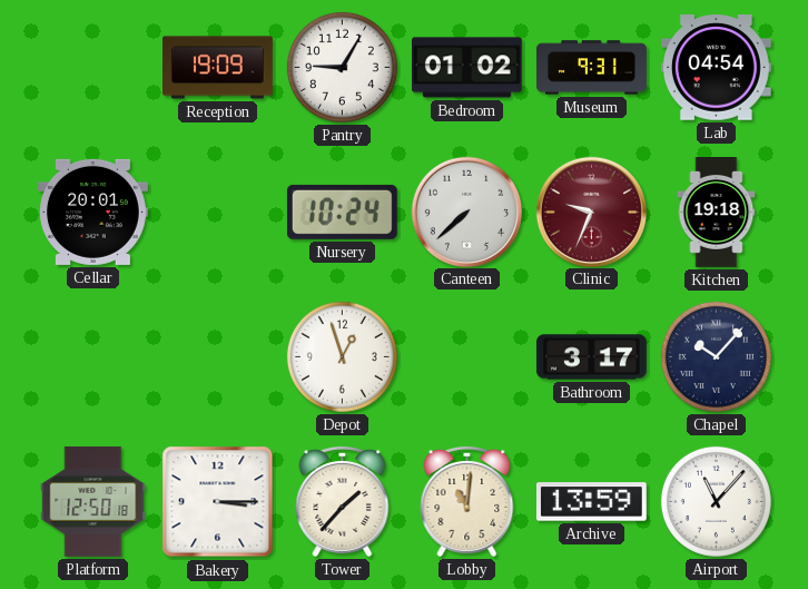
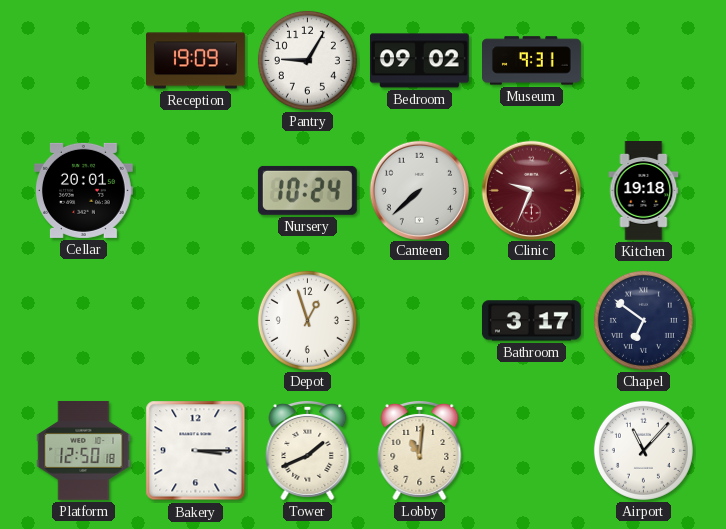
Bedroom: 01:02 -> 09:02 (419, 61)
Lab: 04:54 -> none (716, 68)
Chapel: 10:07 -> 6:51 (643, 320)
Tower: 1:37 -> 1:41 (308, 450)
Archive: 13:59 -> none (591, 502)
